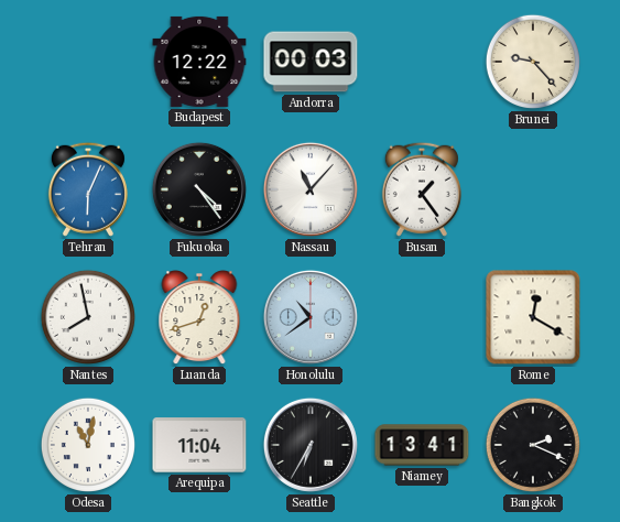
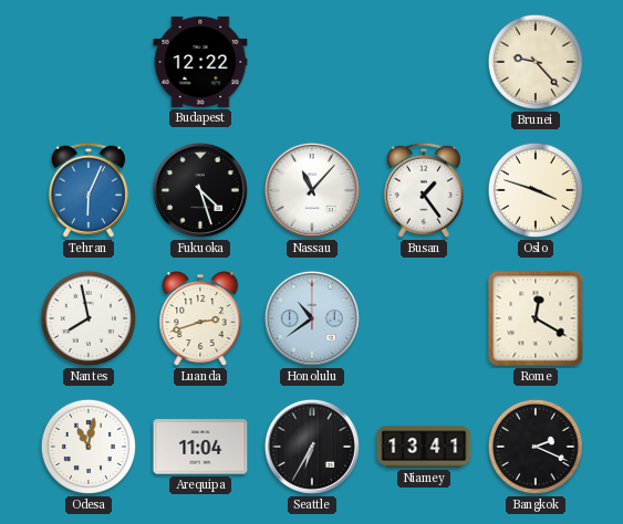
Andorra: 00:03 -> none (311, 62)
Fukuoka: 4:24 -> 4:27 (200, 190)
Oslo: none -> 3:48 (536, 190)
Luanda: 12:42 -> 2:42 (200, 319)
